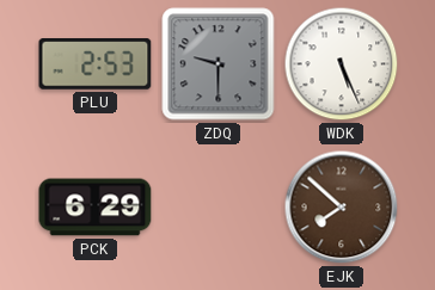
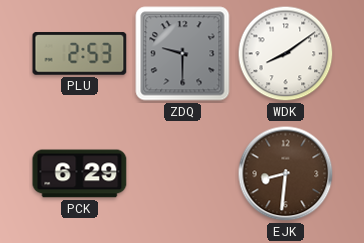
WDK: 5:26 -> 8:09 (286, 54)
EJK: 7:52 -> 8:31 (286, 174)
